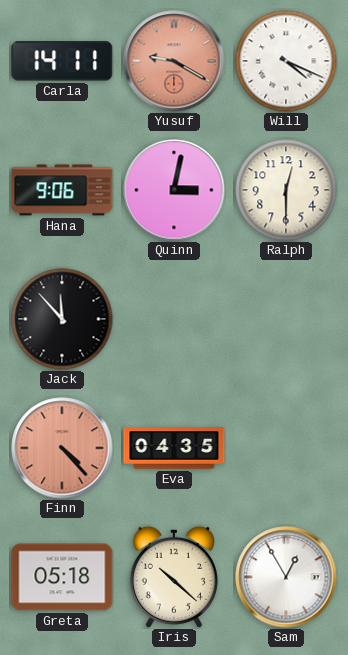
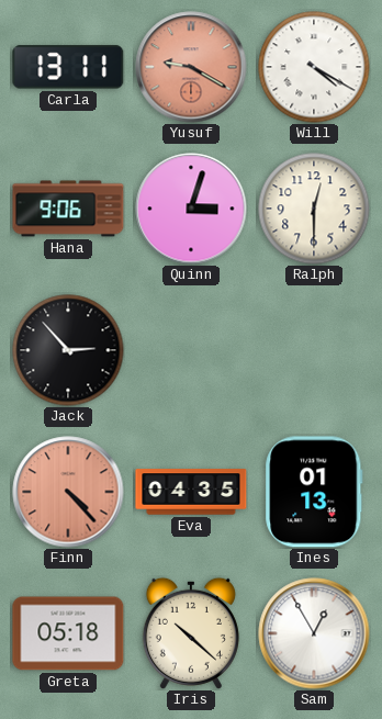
Carla: 14:11 -> 13:11 (68, 67)
Will: 4:19 -> 4:20 (314, 67)
Quinn: 3:02 -> 3:03 (191, 209)
Jack: 11:53 -> 2:53 (68, 350)
Ines: none -> 01:13 (314, 492)
